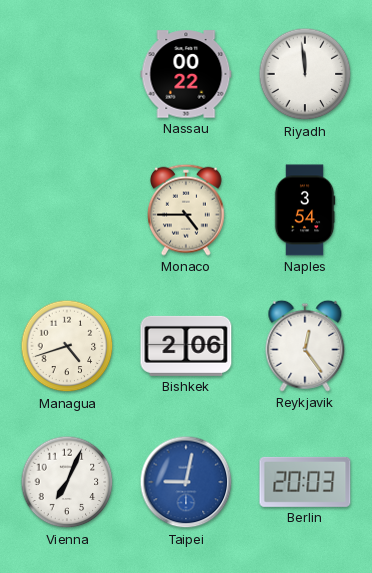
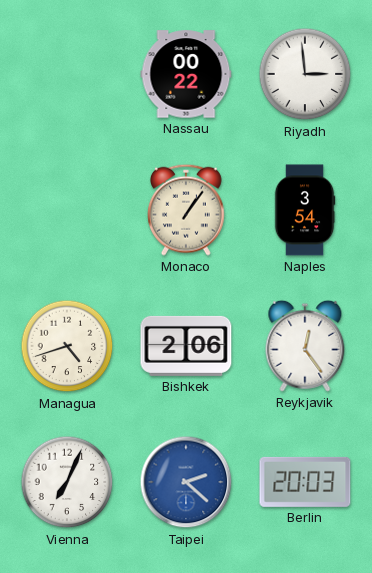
Riyadh: 11:59 -> 2:59 (305, 74)
Monaco: 4:45 -> 1:06 (187, 210)
Taipei: 9:02 -> 2:22 (186, 482)
